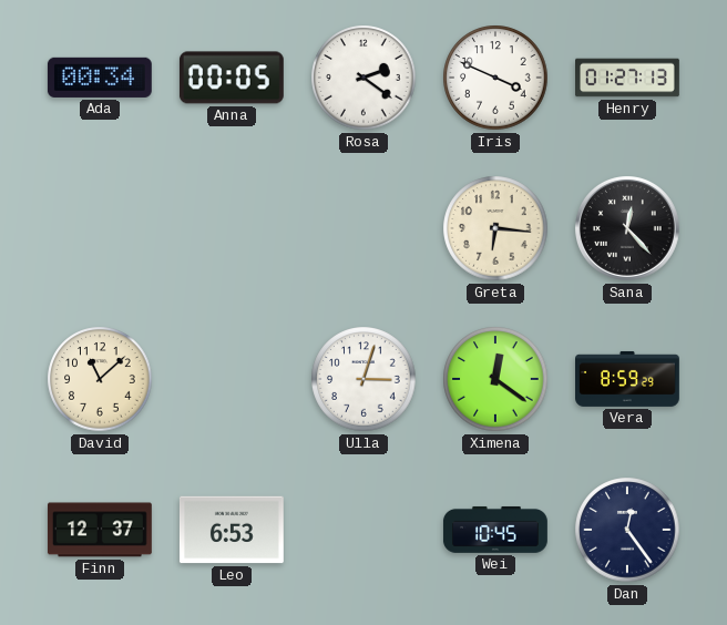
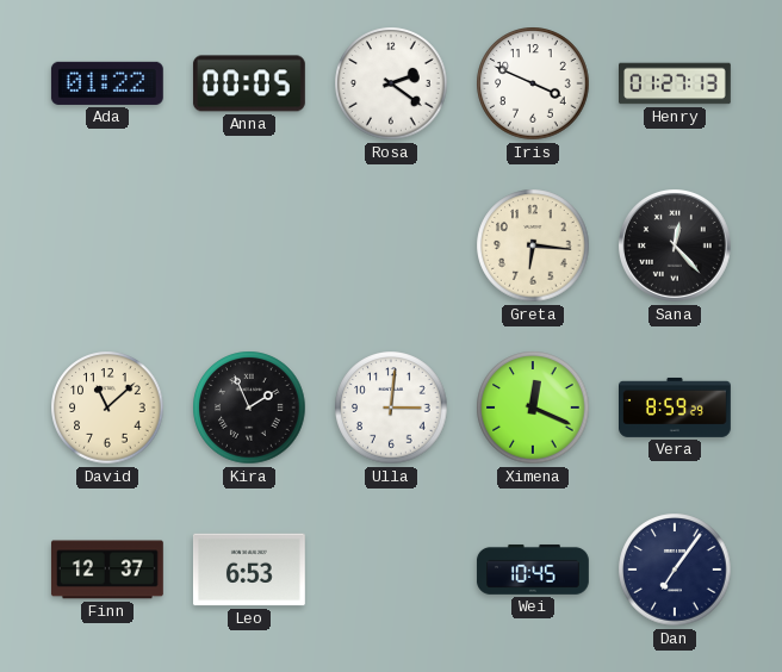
Ada: 00:34 -> 01:22 (107, 83)
Kira: none -> 1:56 (249, 407)
Ulla: 3:03 -> 3:01 (391, 407)
Ximena: 12:21 -> 12:19 (533, 407)
Dan: 12:24 -> 7:06 (675, 570)
